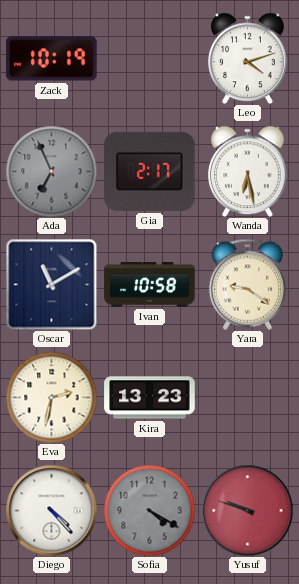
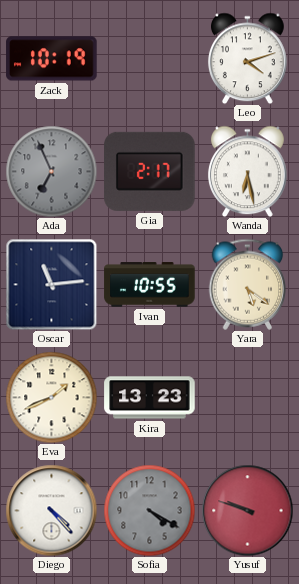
Oscar: 11:10 -> 11:14 (51, 284)
Ivan: 10:58 -> 10:55 (150, 285)
Yara: 9:21 -> 5:21 (248, 284)
Eva: 2:32 -> 1:41 (51, 397)
